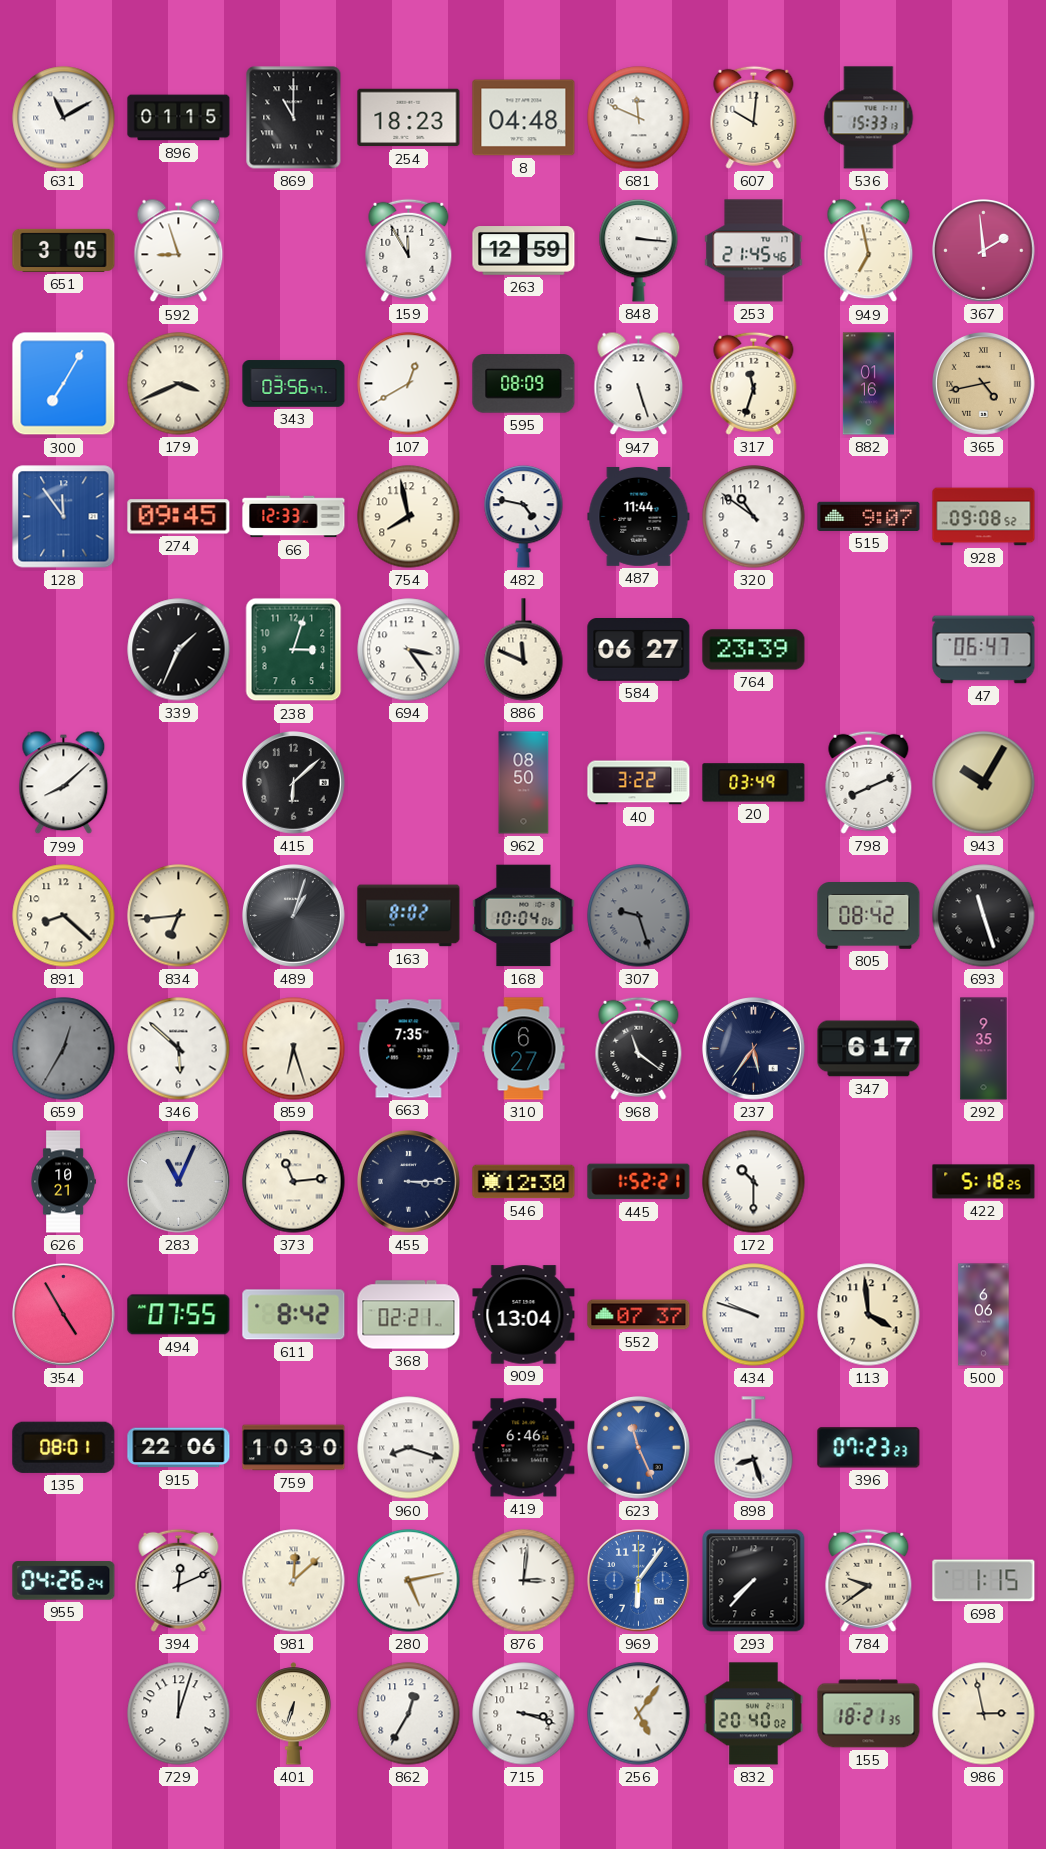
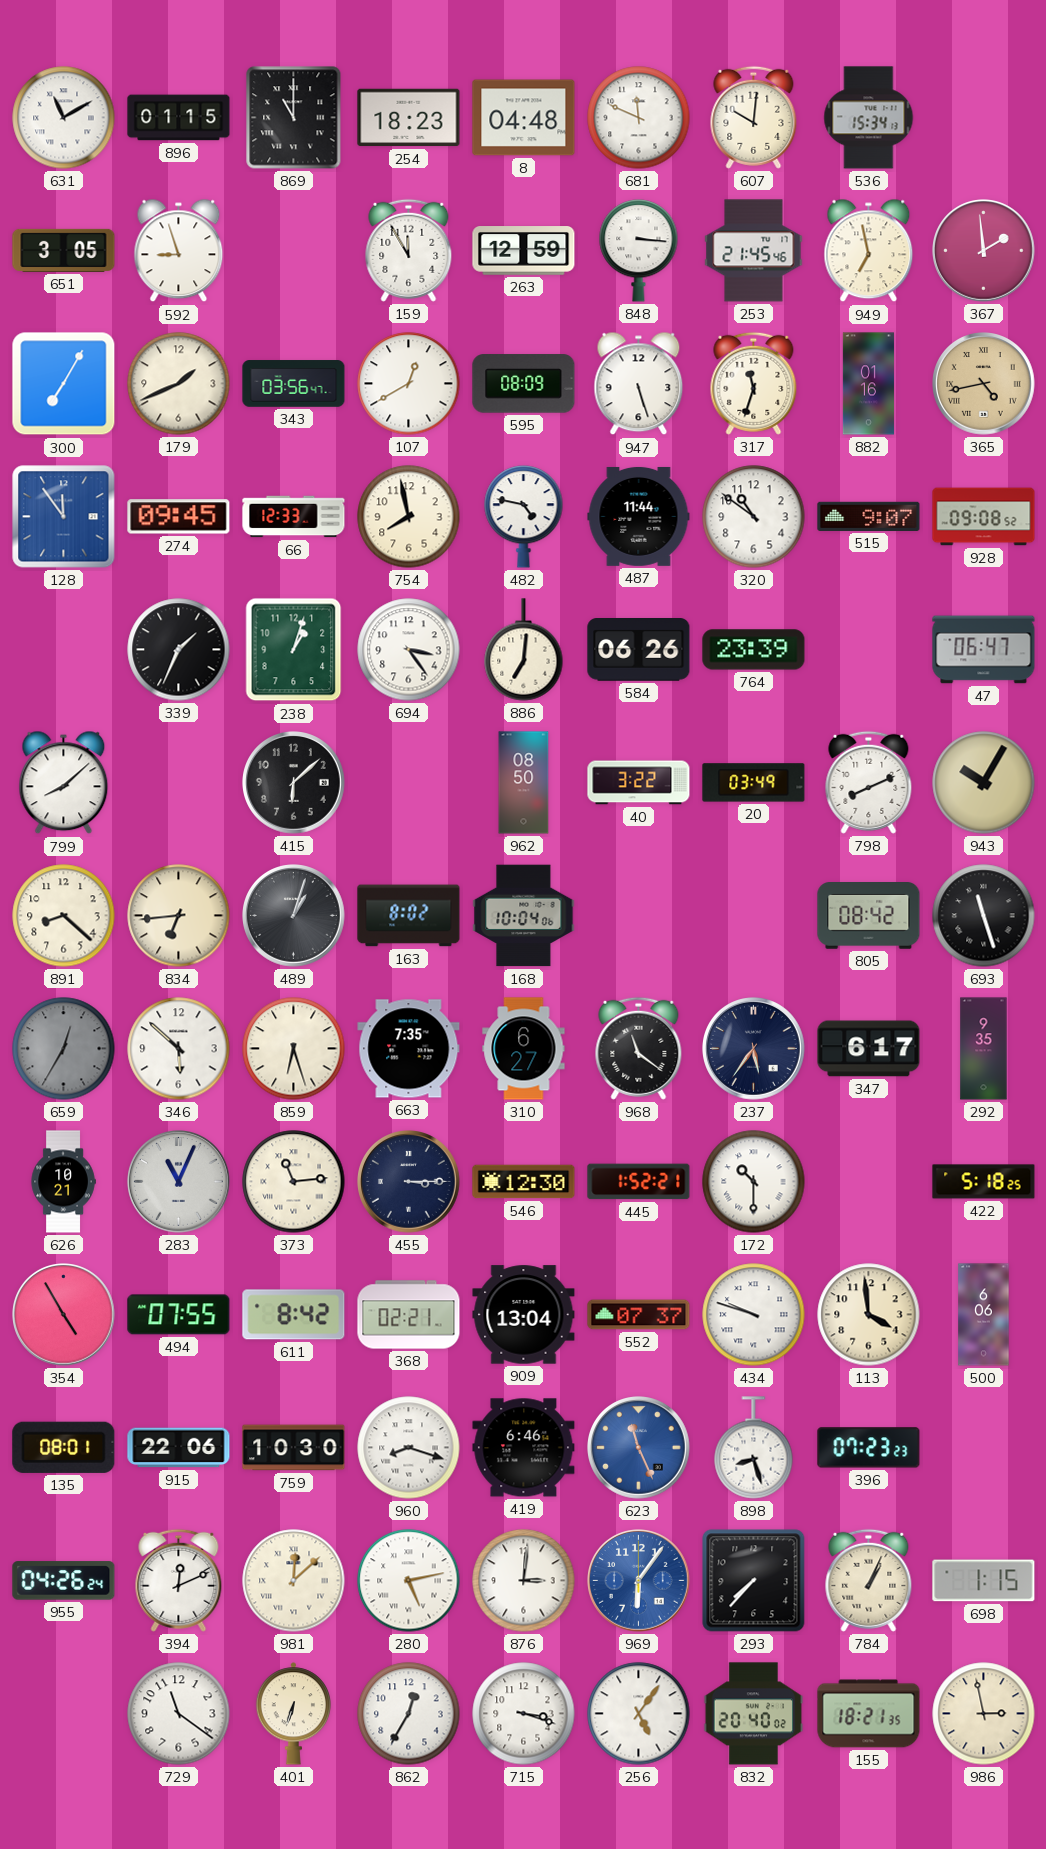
536: 15:33 -> 15:34 (869, 118)
179: 3:41 -> 1:41 (179, 384)
238: 3:03 -> 1:03 (294, 650)
886: 11:49 -> 7:01 (524, 650)
584: 06:27 -> 06:26 (639, 650)
307: 9:27 -> none (639, 916)
784: 9:39 -> 1:04 (869, 1580)
729: 12:03 -> 11:21 (179, 1714)
